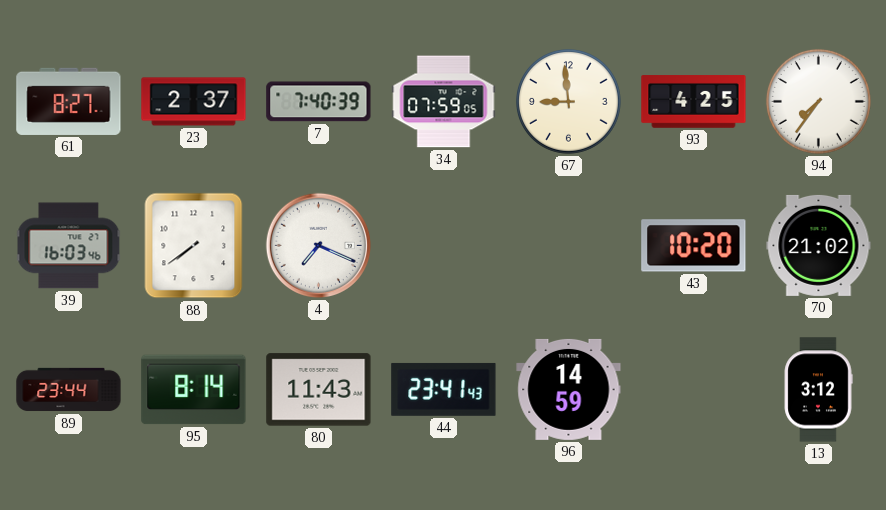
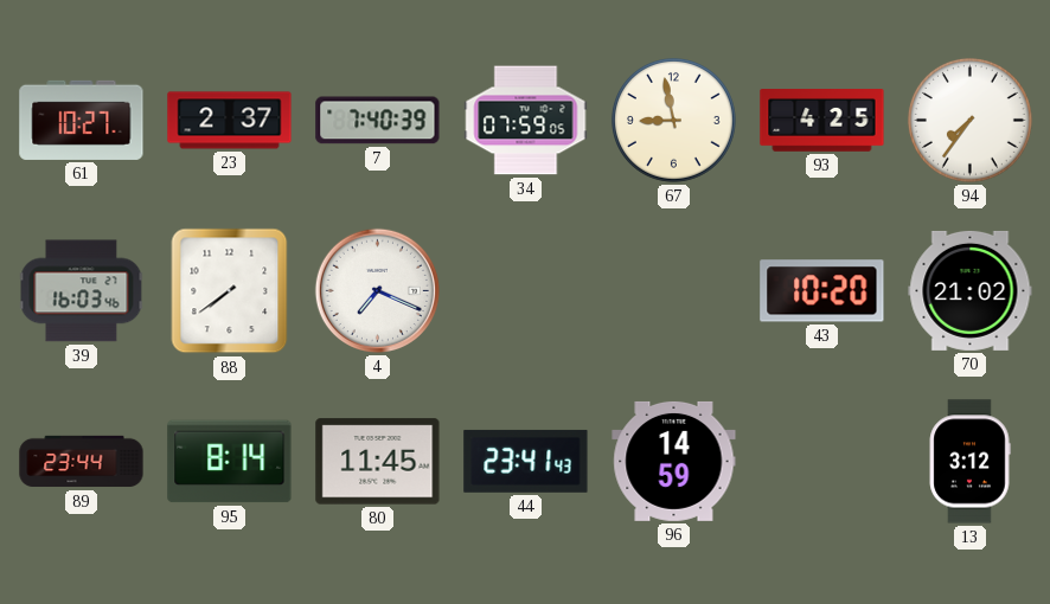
61: 8:27 -> 10:27 (82, 120)
67: 8:59 -> 8:58 (674, 121)
80: 11:43 -> 11:45 (378, 462)
